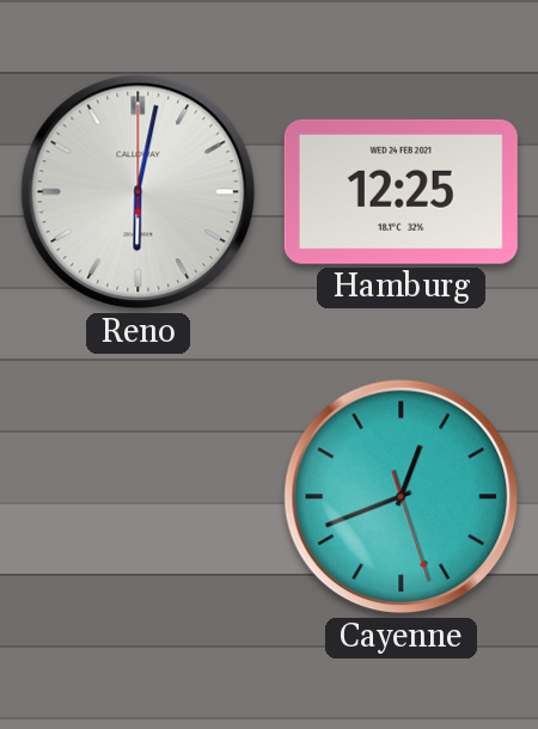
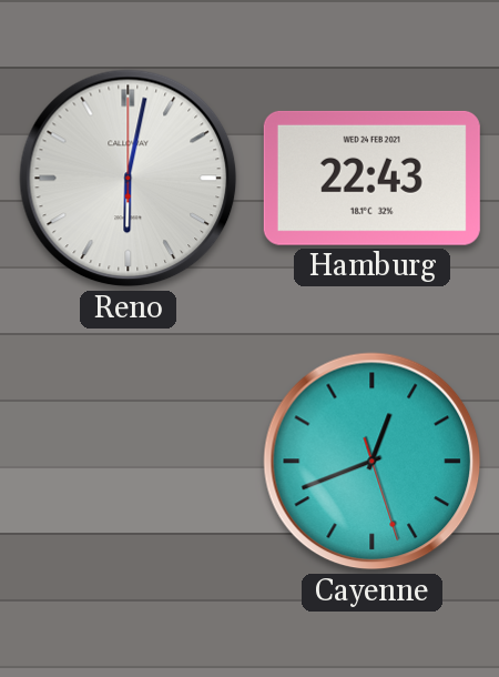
Hamburg: 12:25 -> 22:43 (371, 178)
